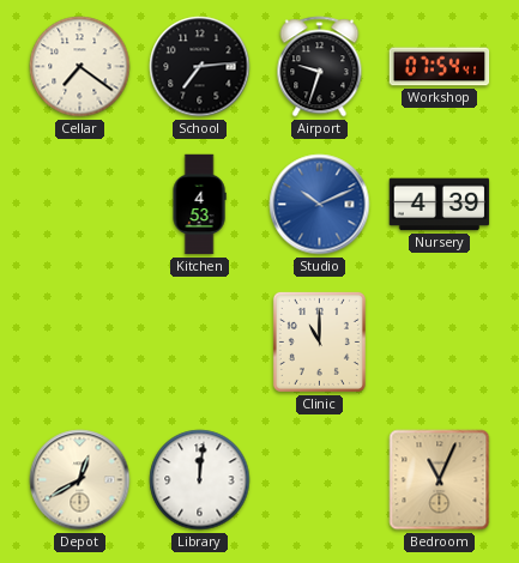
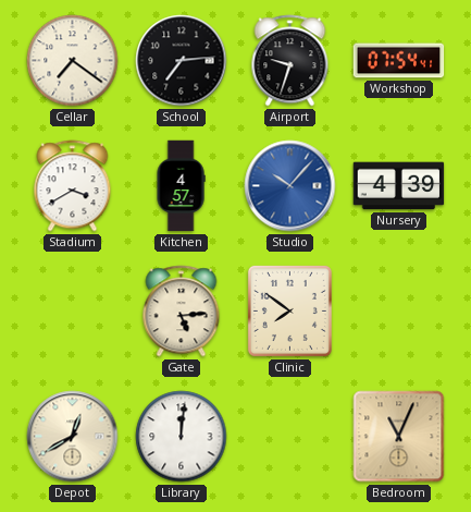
Stadium: none -> 3:40 (73, 186)
Kitchen: 4:53 -> 4:57 (181, 186)
Studio: 10:11 -> 10:07 (290, 186)
Gate: none -> 5:14 (182, 312)
Clinic: 11:00 -> 7:51 (289, 310)
